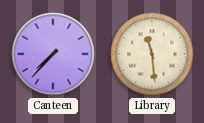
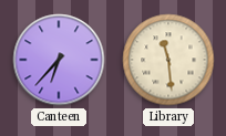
Canteen: 7:37 -> 6:37 (59, 60)
